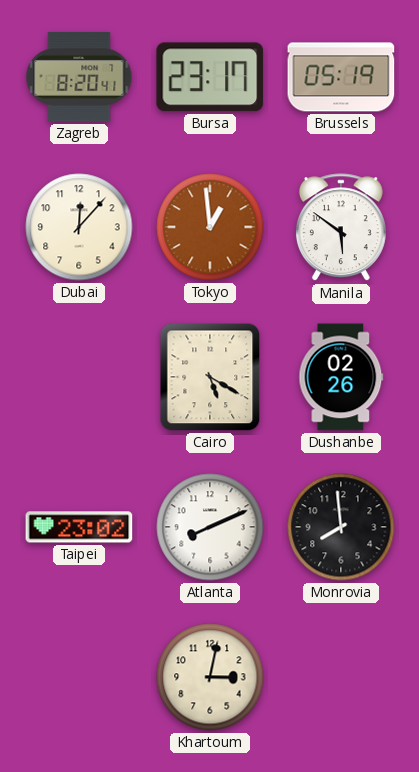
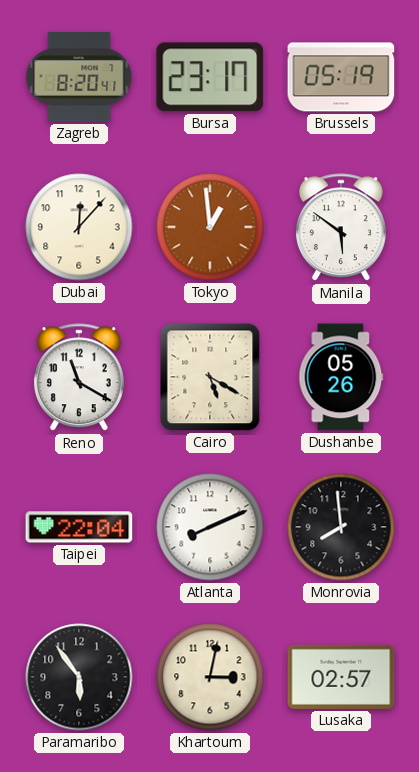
Reno: none -> 11:20 (79, 378)
Dushanbe: 02:26 -> 05:26 (341, 377)
Taipei: 23:02 -> 22:04 (79, 527)
Paramaribo: none -> 5:54 (79, 677)
Lusaka: none -> 02:57 (341, 677)
